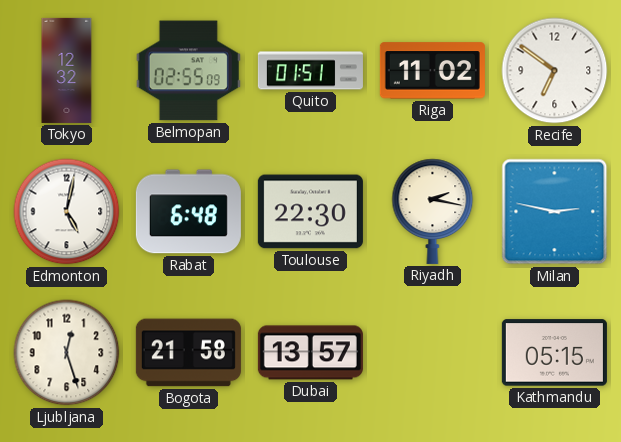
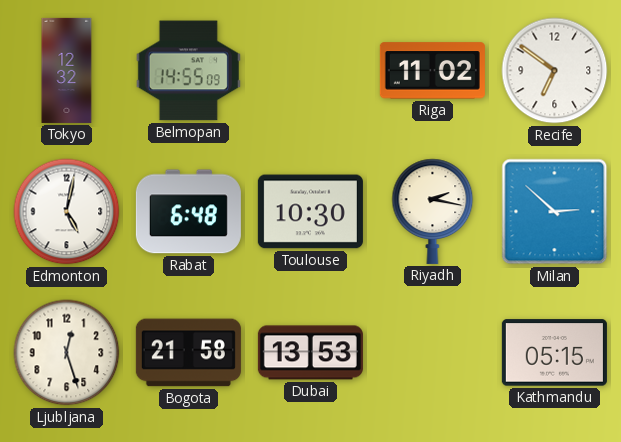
Belmopan: 02:55 -> 14:55 (188, 71)
Quito: 01:51 -> none (310, 71)
Toulouse: 22:30 -> 10:30 (310, 212)
Milan: 2:47 -> 2:52 (555, 212)
Dubai: 13:57 -> 13:53 (310, 353)
